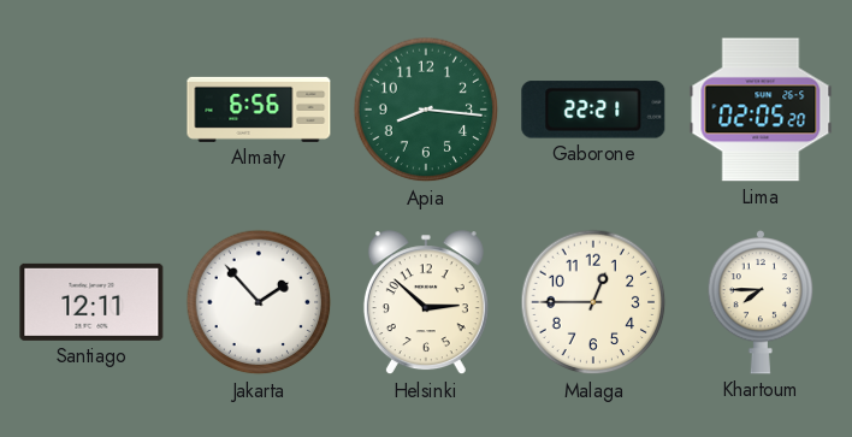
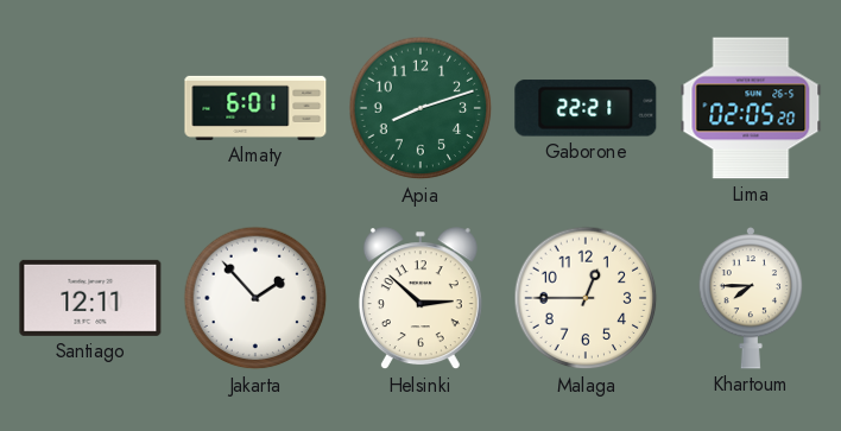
Almaty: 6:56 -> 6:01 (255, 108)
Apia: 8:16 -> 8:12 (420, 108)
